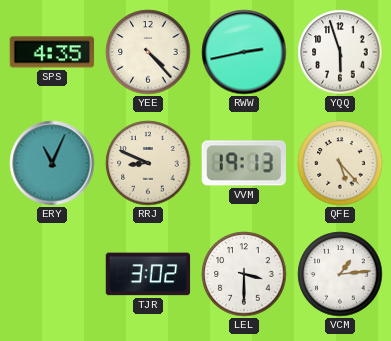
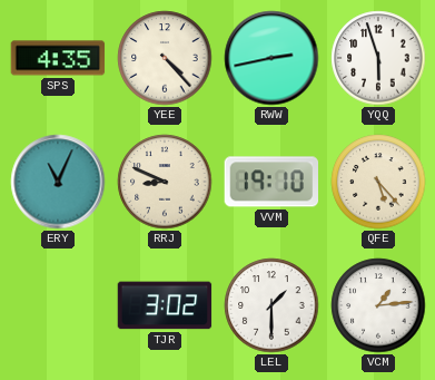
VVM: 19:13 -> 19:10 (270, 182)
LEL: 3:30 -> 1:30 (271, 305)
